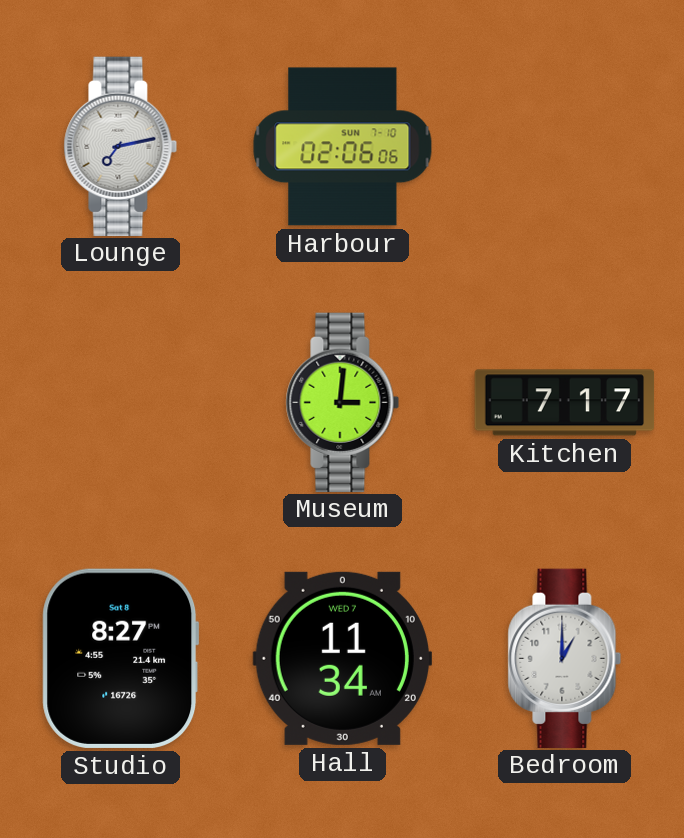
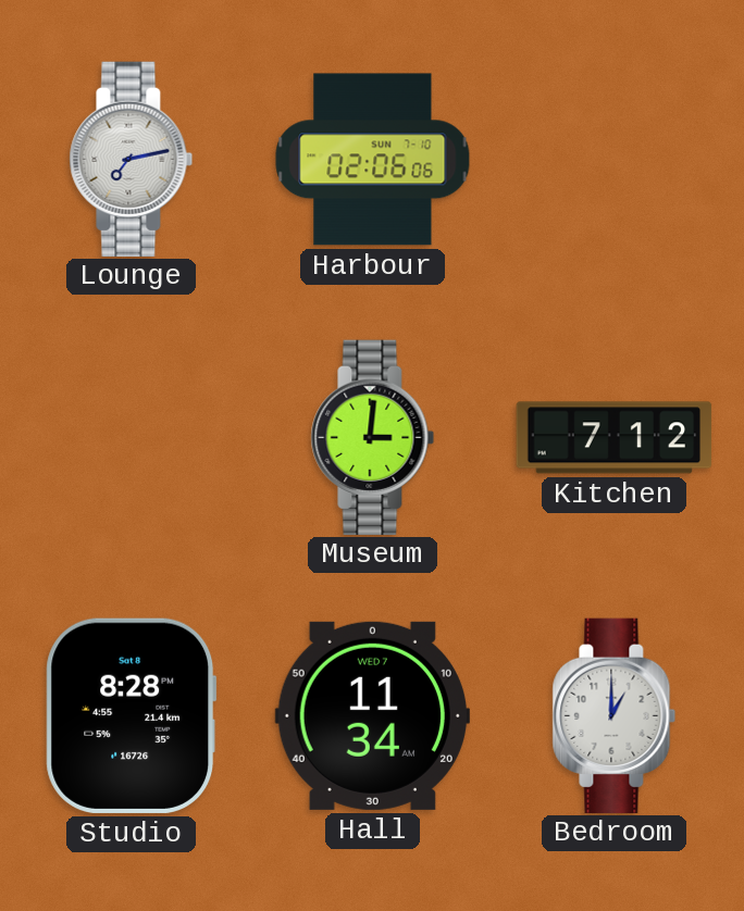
Kitchen: 7:17 -> 7:12 (615, 438)
Studio: 8:27 -> 8:28 (132, 715)
